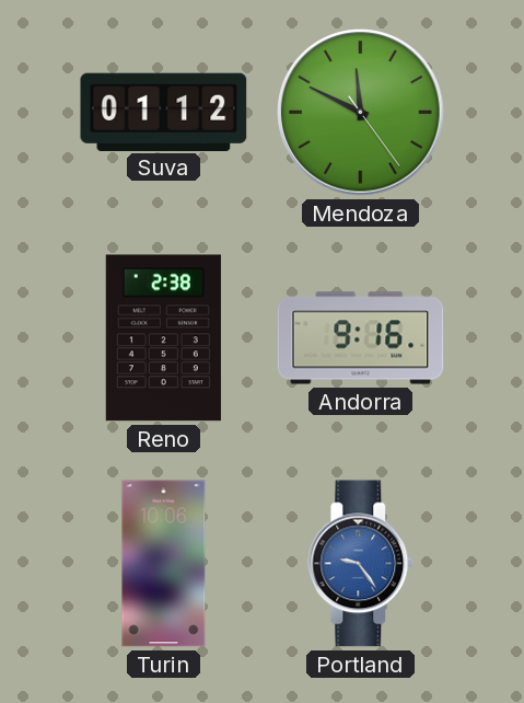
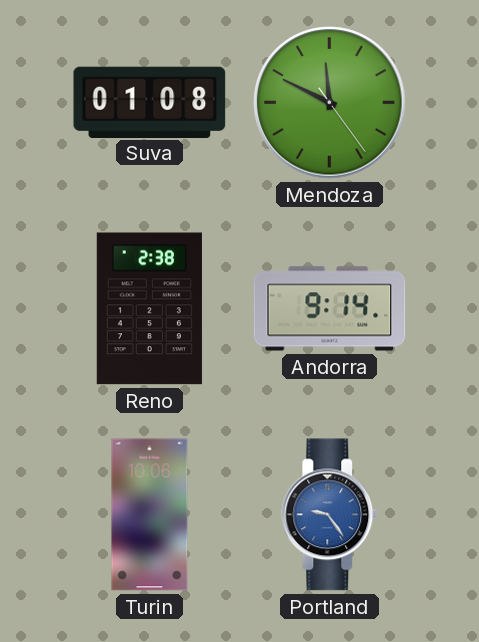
Suva: 01:12 -> 01:08 (150, 102)
Andorra: 9:16 -> 9:14 (330, 309)
